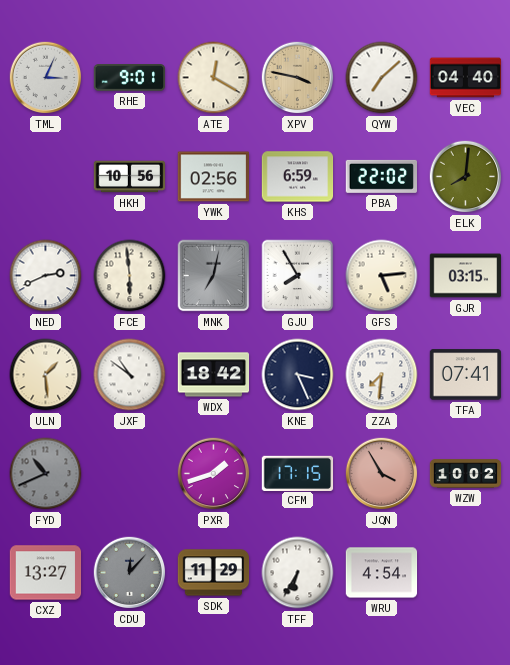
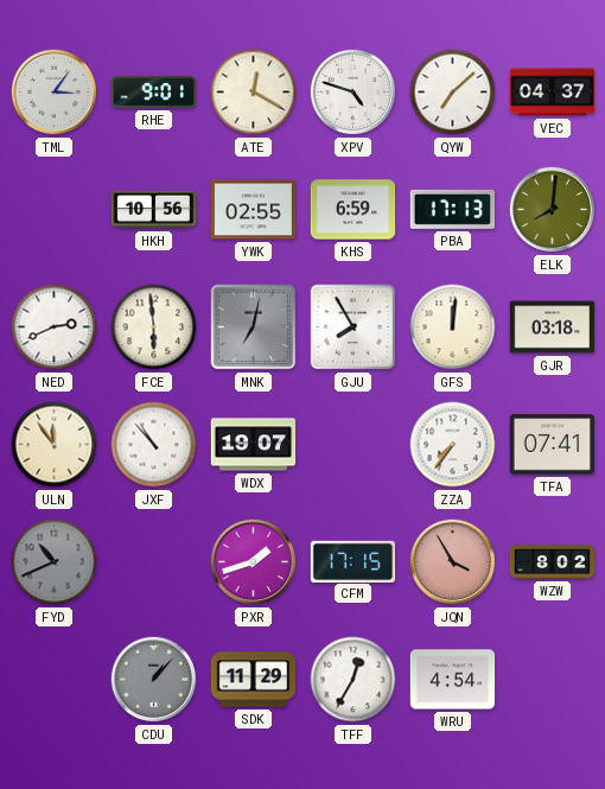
TML: 3:04 -> 3:06 (55, 93)
XPV: 3:47 -> 4:48 (354, 93)
XPV dial: champagne -> white (354, 93)
VEC: 04:40 -> 04:37 (553, 93)
YWK: 02:56 -> 02:55 (254, 210)
PBA: 22:02 -> 17:13 (452, 209)
GFS: 5:14 -> 12:01 (453, 327)
GJR: 03:15 -> 03:18 (553, 327)
ULN: 1:29 -> 11:54 (55, 445)
JXF: 10:51 -> 10:53 (154, 445)
WDX: 18:42 -> 19:07 (254, 445)
KNE: 3:26 -> none (298, 375)
ZZA: 7:31 -> 7:36 (453, 445)
WZW: 10:02 -> 8:02 (553, 562)
CXZ: 13:27 -> none (46, 573)
CDU: 12:07 -> 1:07 (154, 680)
TFF: 6:35 -> 12:35 (354, 680)
